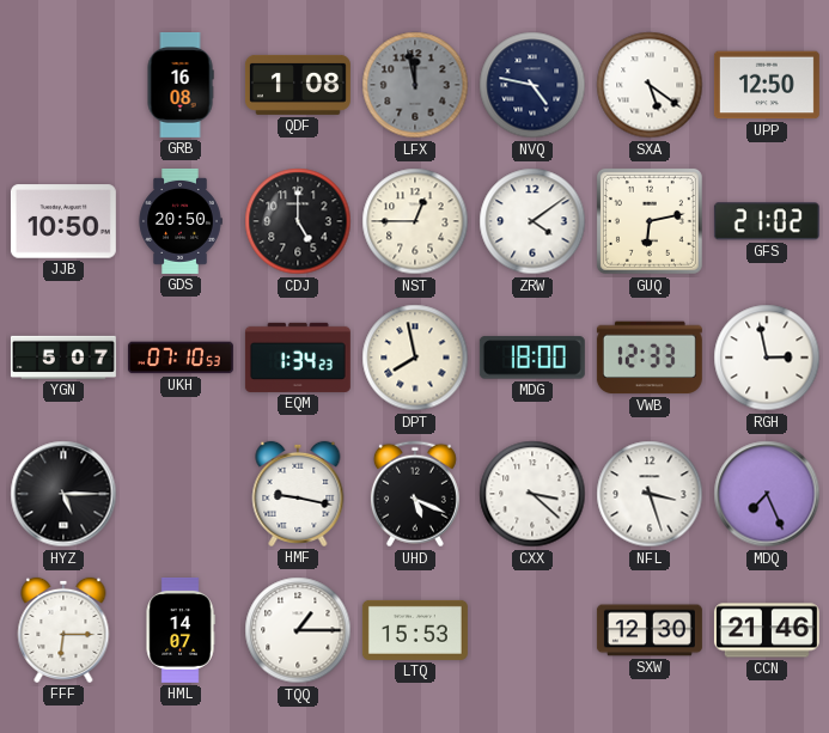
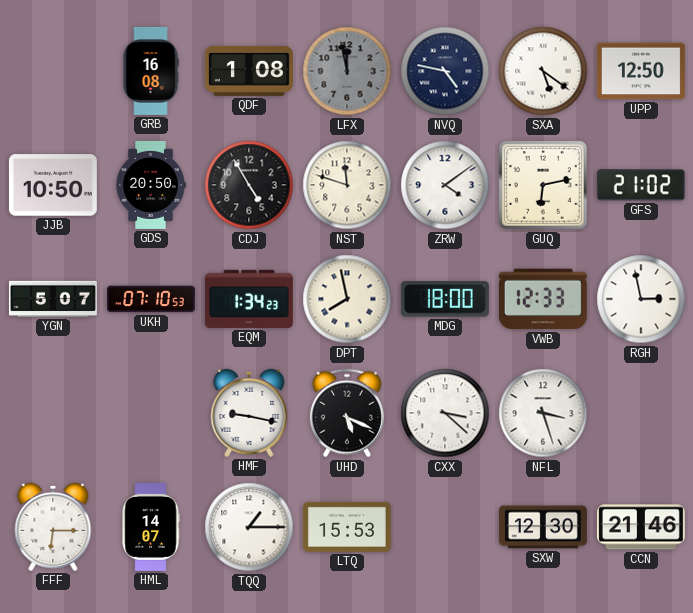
CDJ: 5:00 -> 4:55 (249, 185)
NST: 12:45 -> 11:48 (347, 185)
HYZ: 5:15 -> none (63, 494)
MDQ: 7:26 -> none (767, 494)
